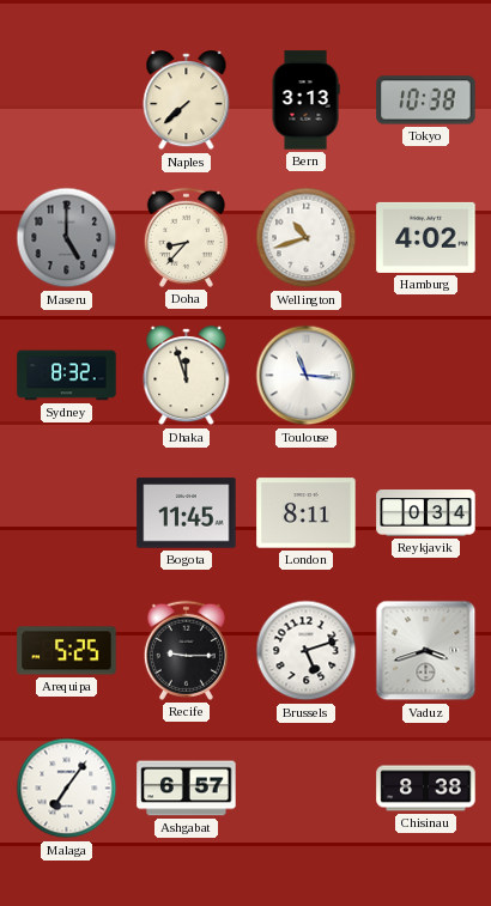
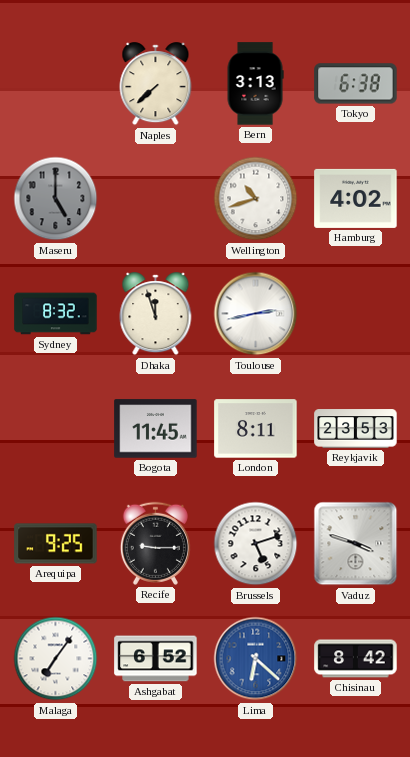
Tokyo: 10:38 -> 6:38 (356, 84)
Doha: 8:37 -> none (186, 237)
Toulouse: 11:16 -> 2:43 (256, 314)
Reykjavik: 0:34 -> 23:53 (356, 429)
Arequipa: 5:25 -> 9:25 (56, 544)
Vaduz: 3:42 -> 3:48 (356, 544)
Ashgabat: 6:57 -> 6:52 (156, 659)
Lima: none -> 6:22 (256, 659)
Chisinau: 8:38 -> 8:42 (356, 659)
